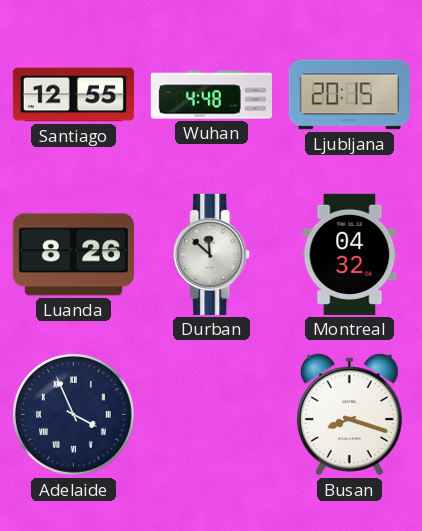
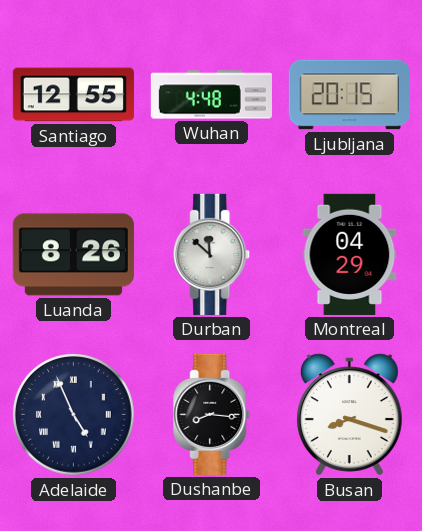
Montreal: 04:32 -> 04:29 (350, 254)
Adelaide: 3:56 -> 4:56 (74, 415)
Dushanbe: none -> 8:16 (212, 414)
